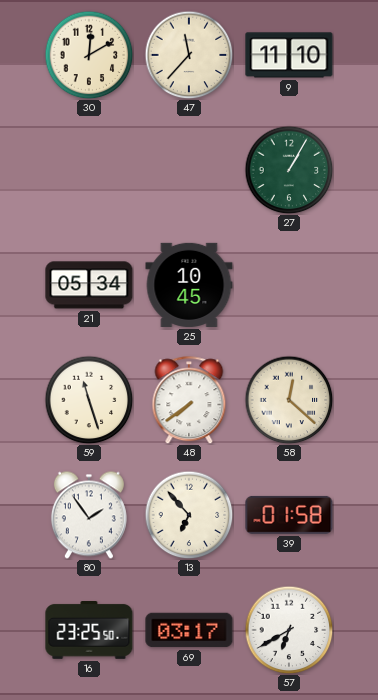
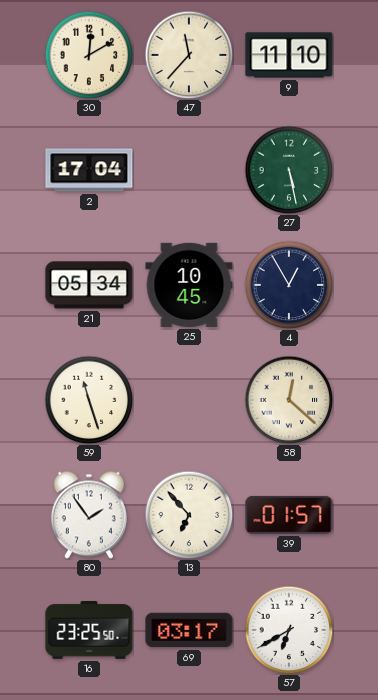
2: none -> 17:04 (89, 170)
27: 1:05 -> 5:28 (289, 170)
4: none -> 12:55 (289, 285)
48: 7:39 -> none (189, 400)
39: 01:58 -> 01:57 (289, 515)
